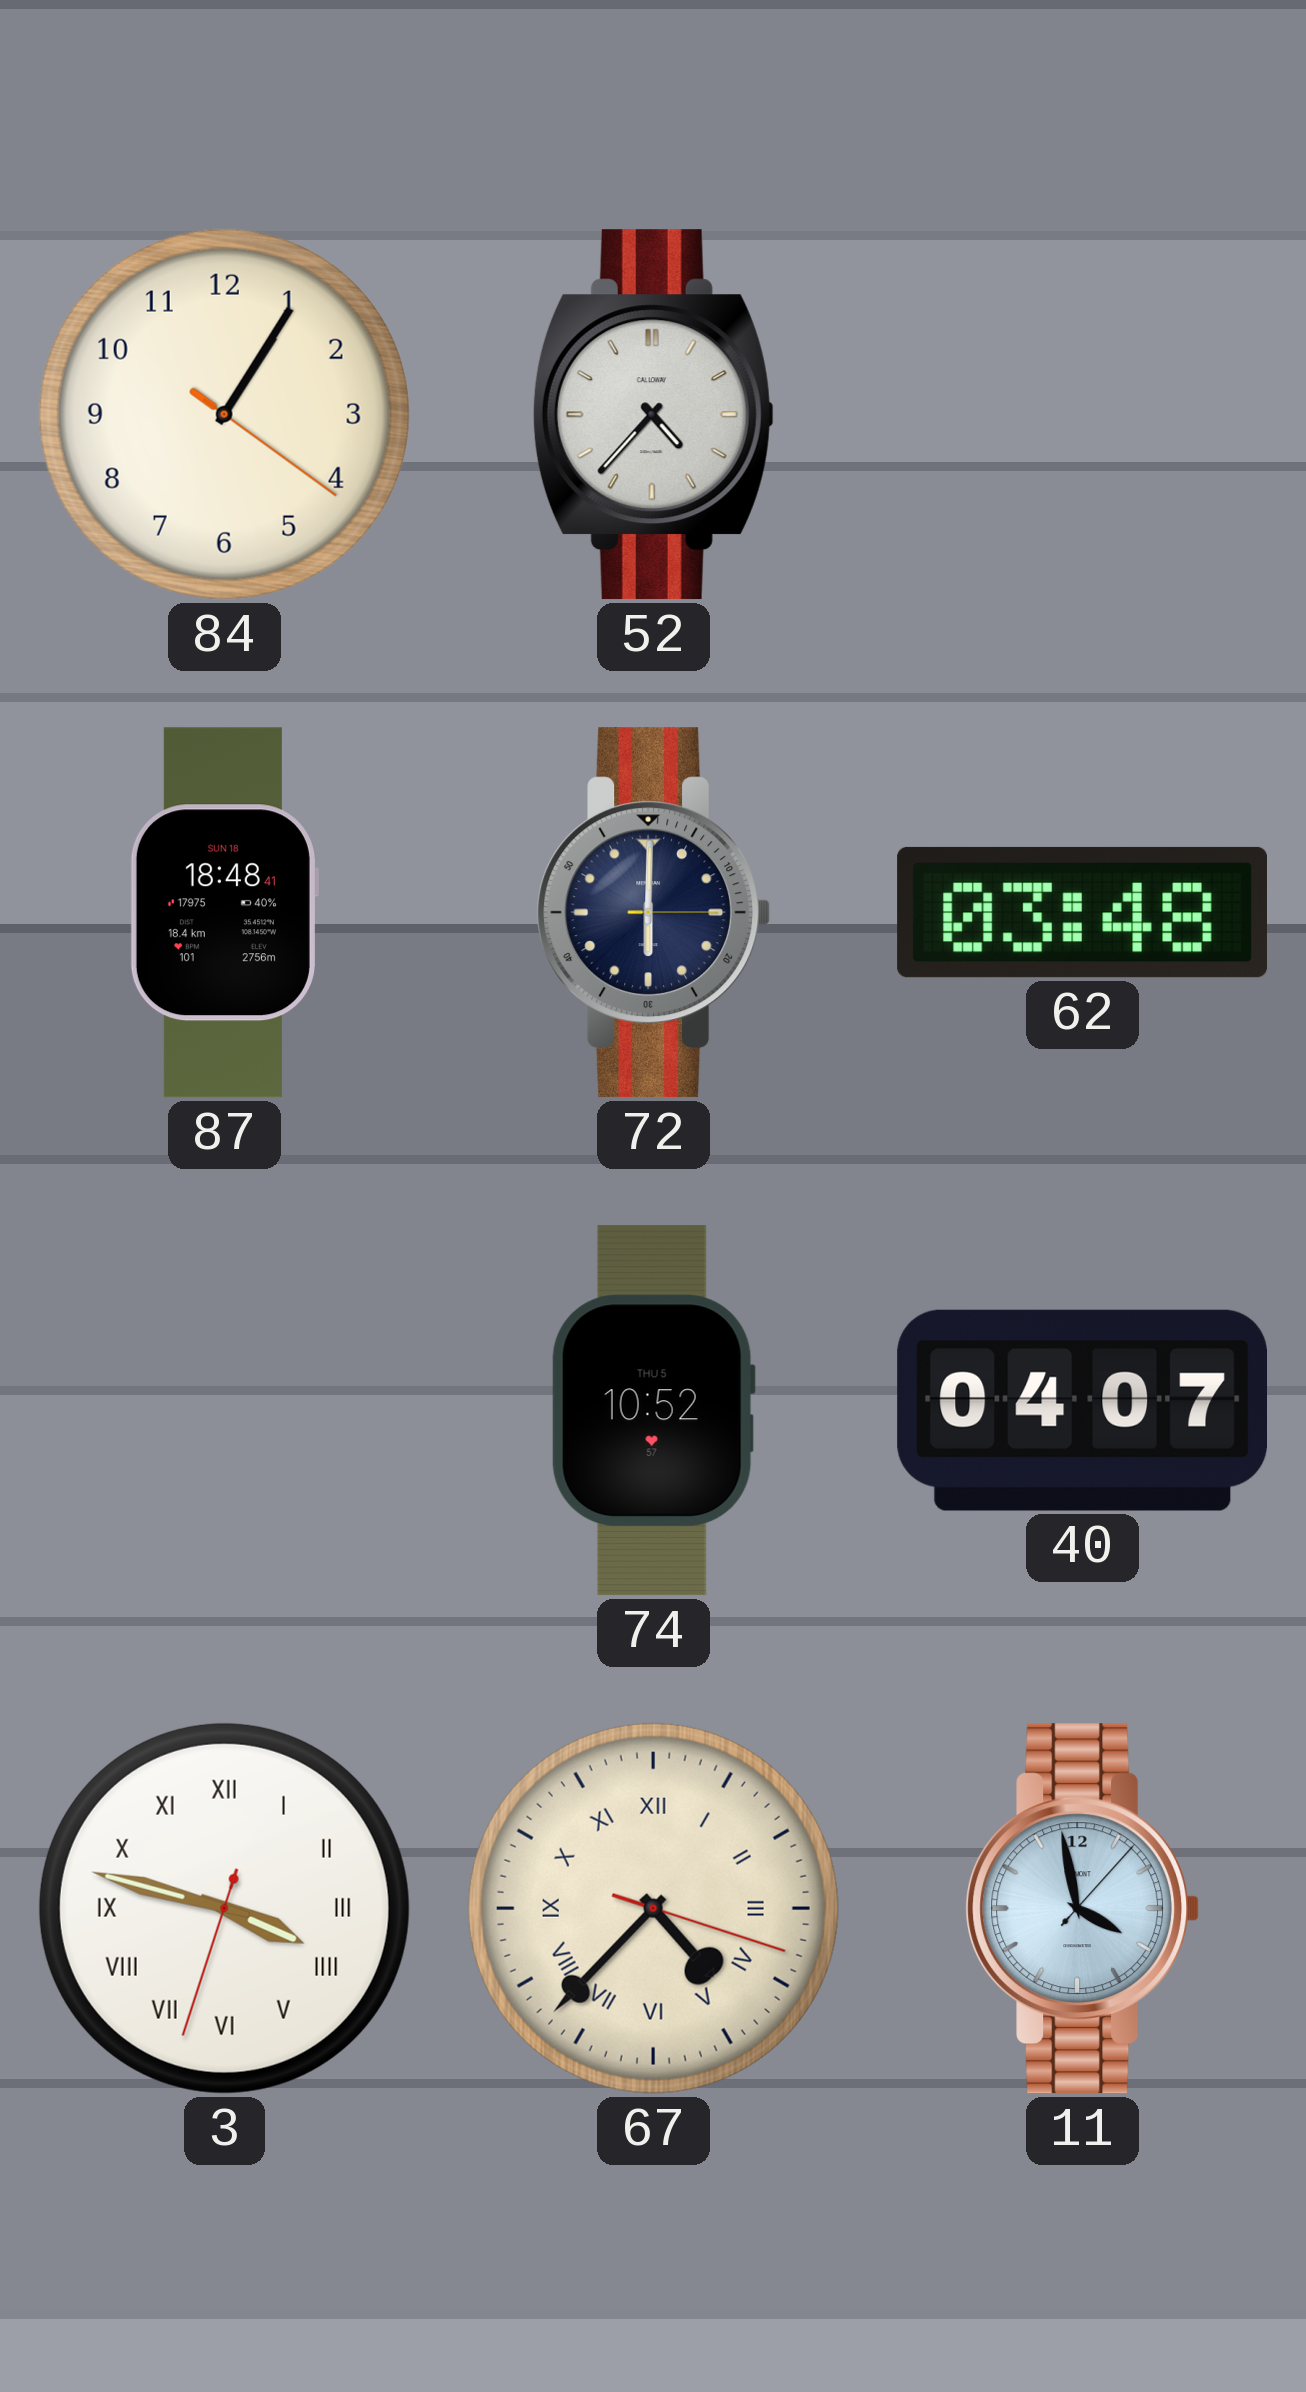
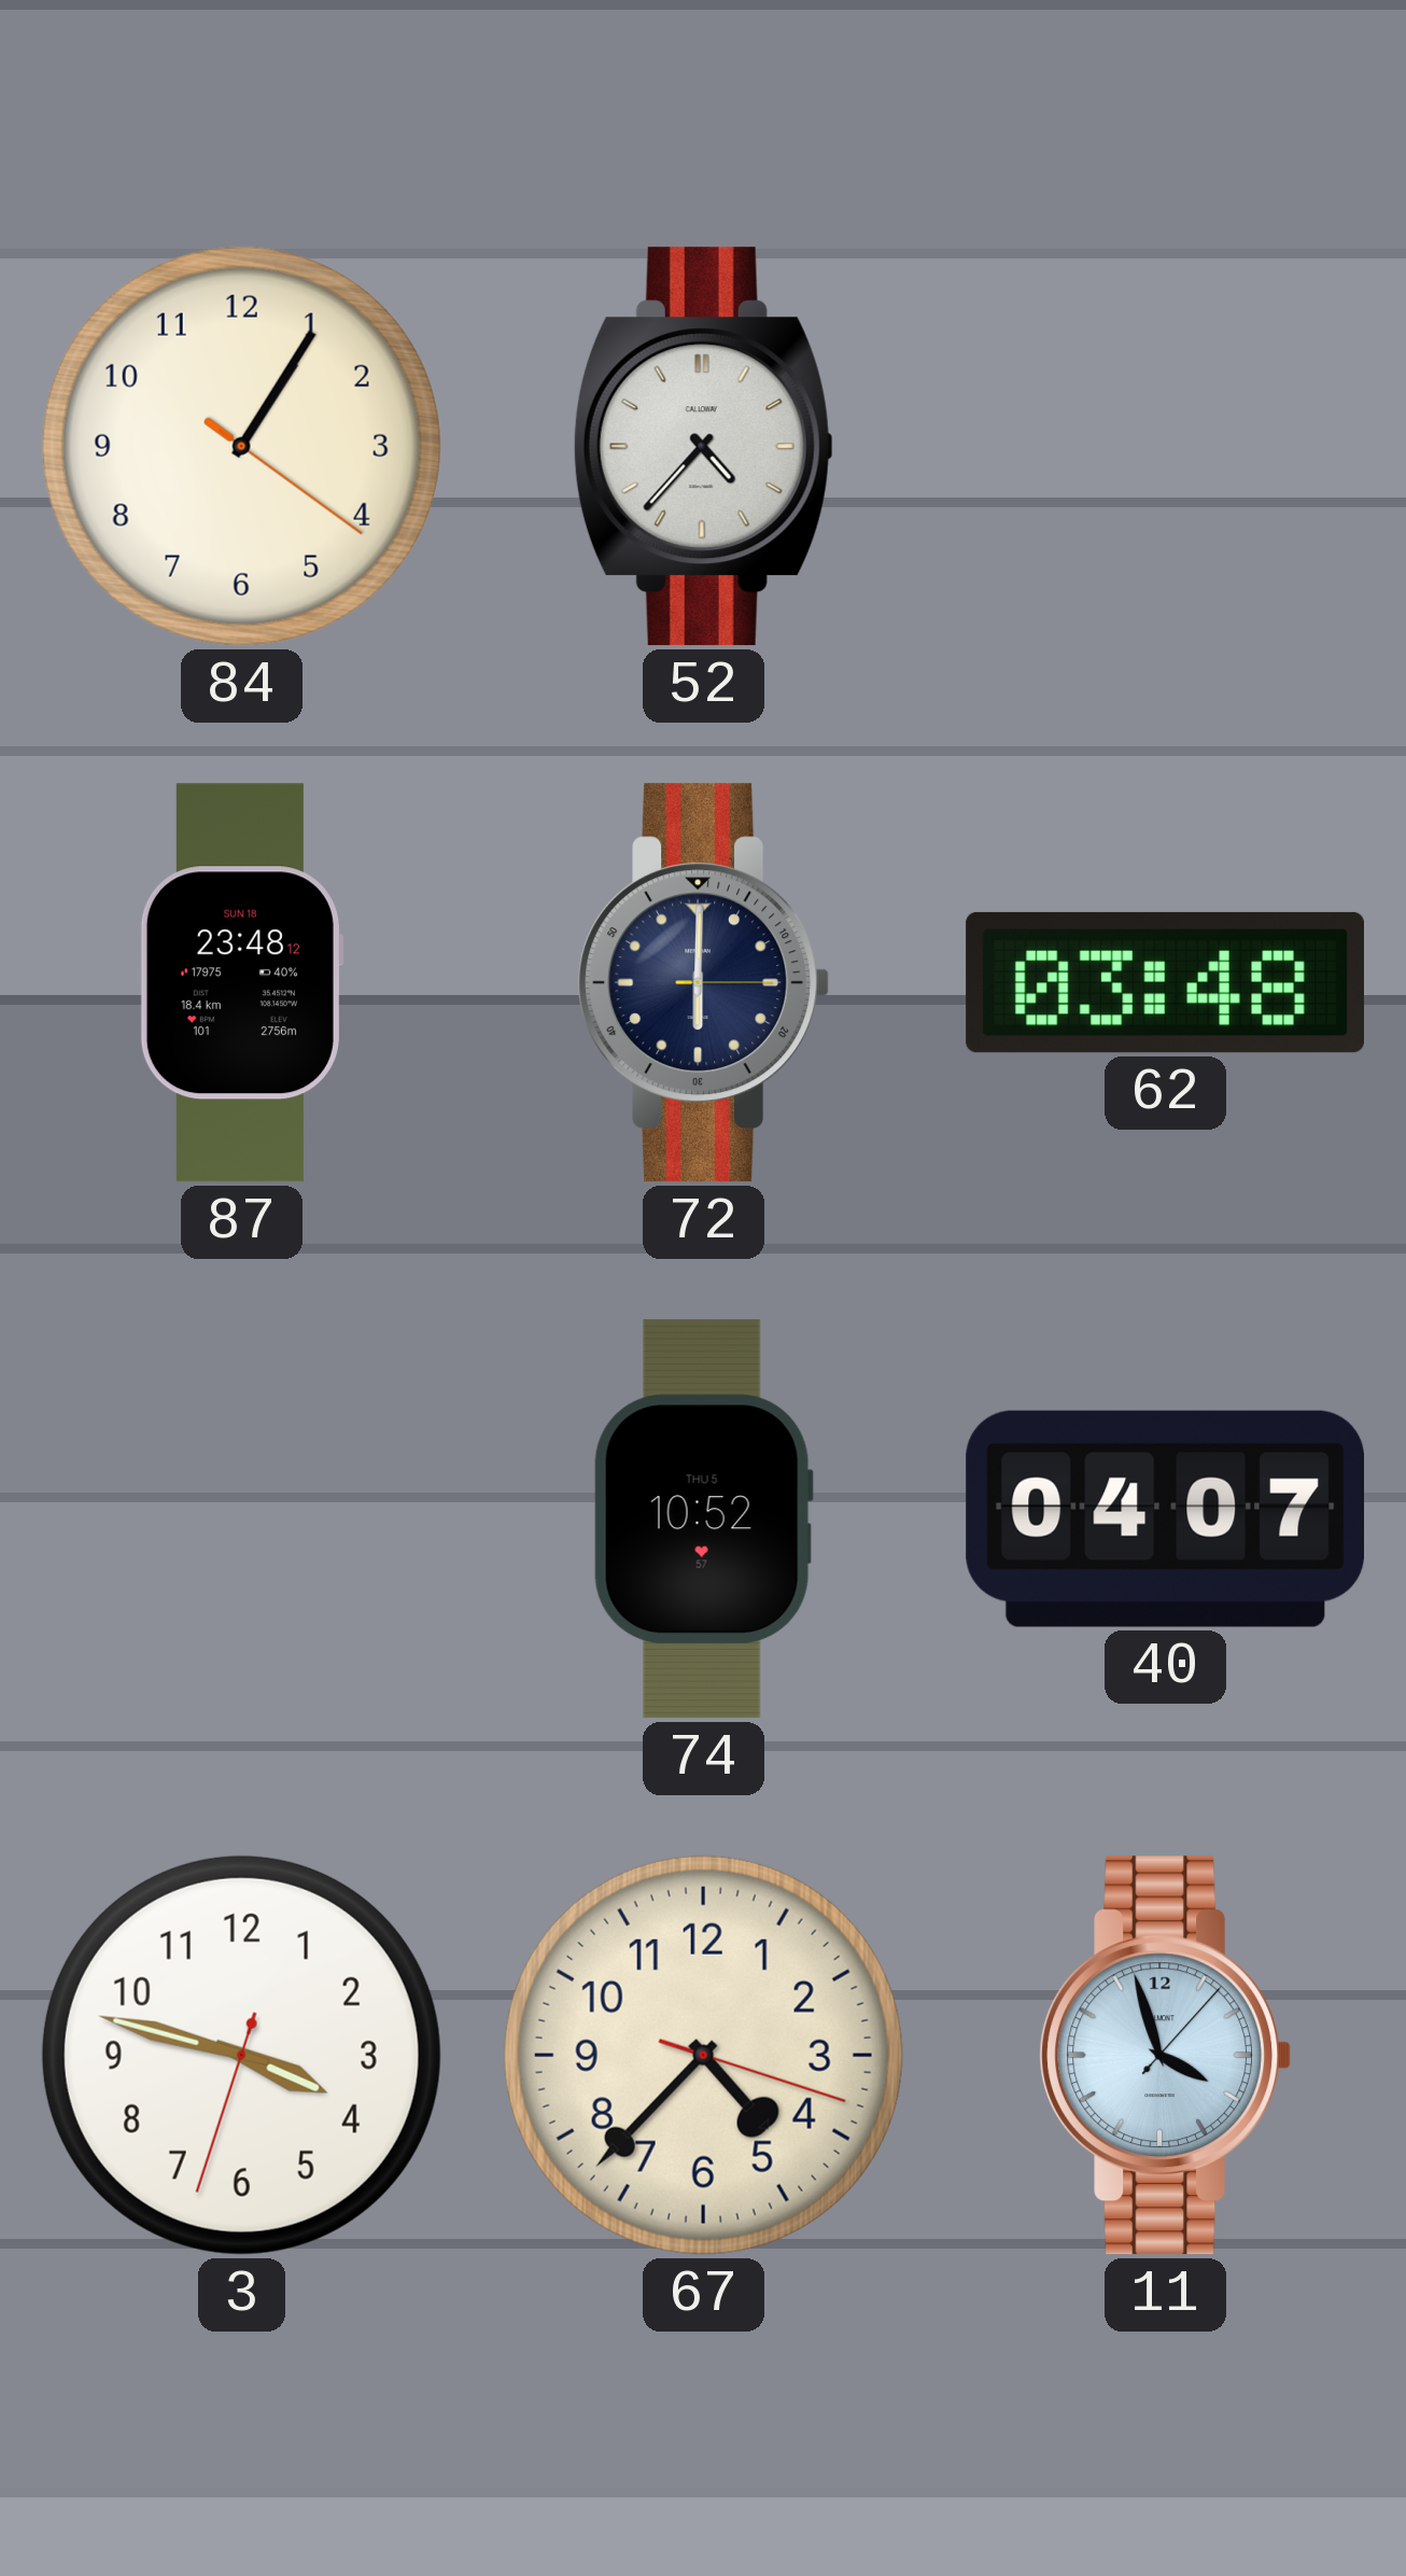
87: 18:48 -> 23:48 (241, 983)
3 numerals: Roman -> Arabic (241, 2055)
67 numerals: Roman -> Arabic (703, 2055)
11: 3:58 -> 3:57 (1166, 2056)
